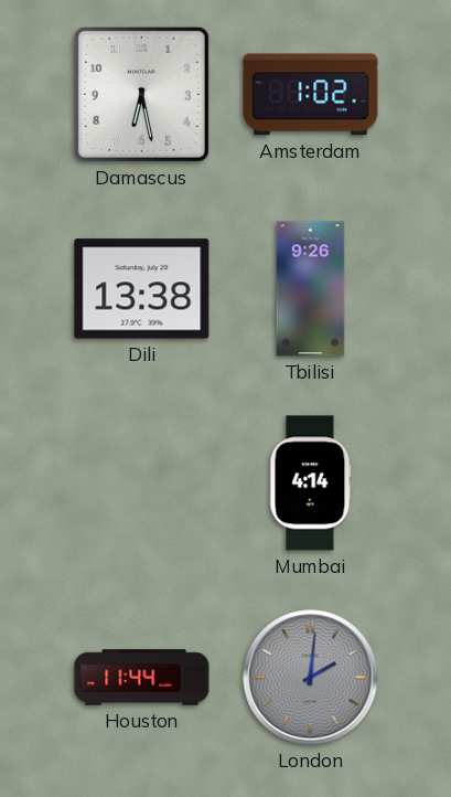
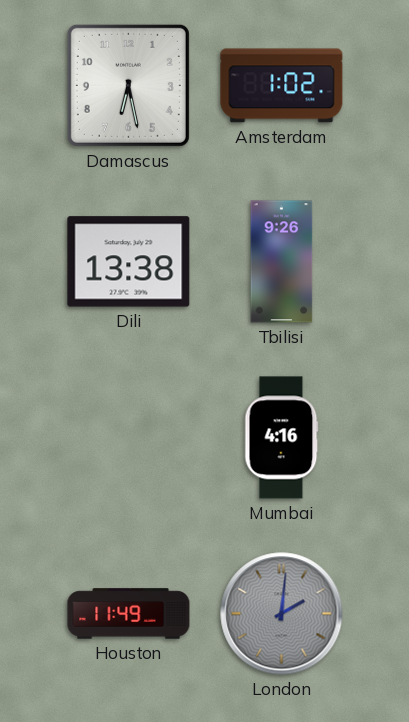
Mumbai: 4:14 -> 4:16 (282, 438)
Houston: 11:44 -> 11:49 (129, 614)
